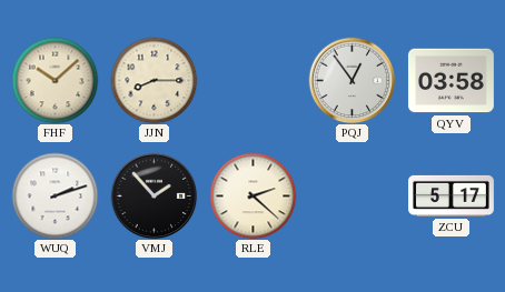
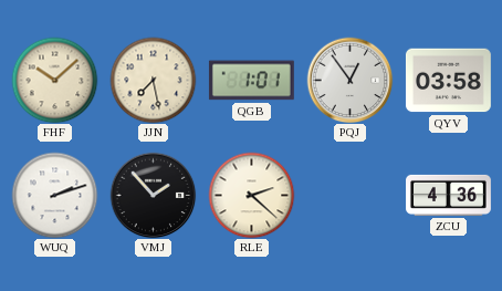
JJN: 8:15 -> 7:28 (153, 80)
QGB: none -> 1:01 (251, 81)
ZCU: 5:17 -> 4:36 (449, 195)
